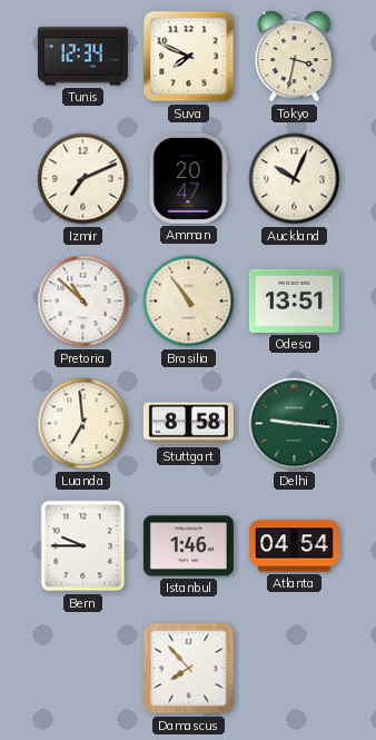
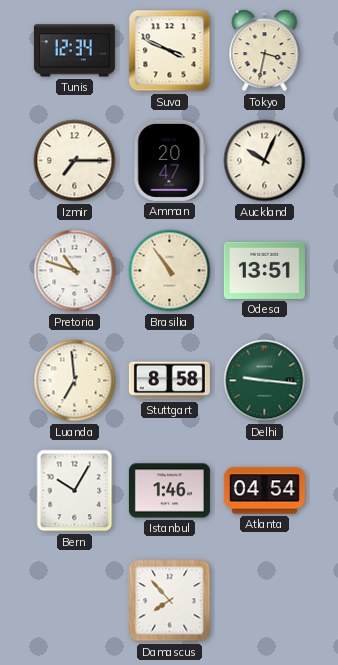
Suva: 7:49 -> 3:49 (170, 51)
Izmir: 7:11 -> 7:15 (75, 161)
Pretoria: 10:52 -> 10:48 (75, 271)
Bern: 9:45 -> 10:05 (75, 491)
